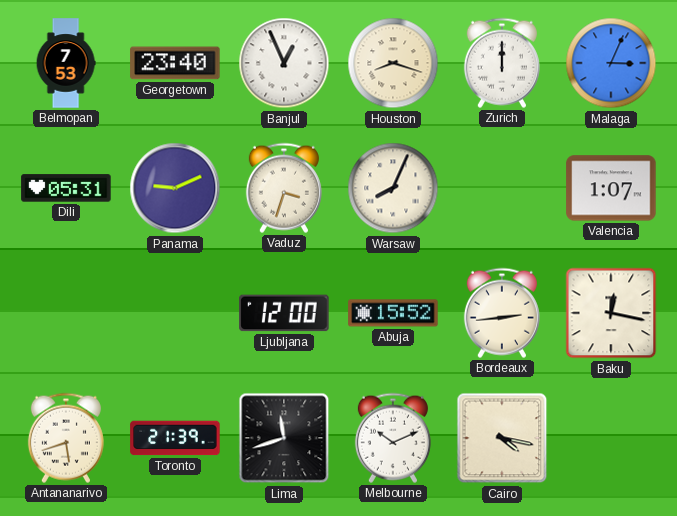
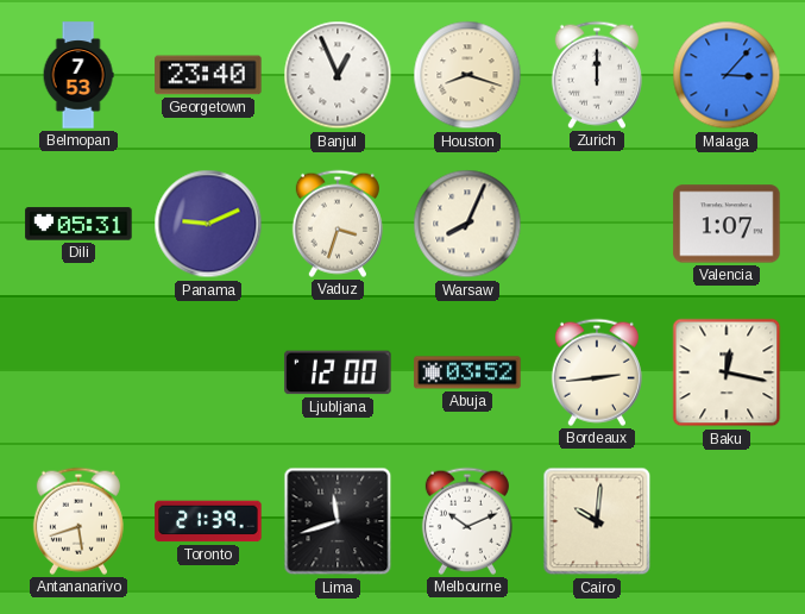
Malaga: 3:04 -> 3:07 (727, 75)
Abuja: 15:52 -> 03:52 (467, 372)
Cairo: 4:17 -> 10:01 (597, 521)
